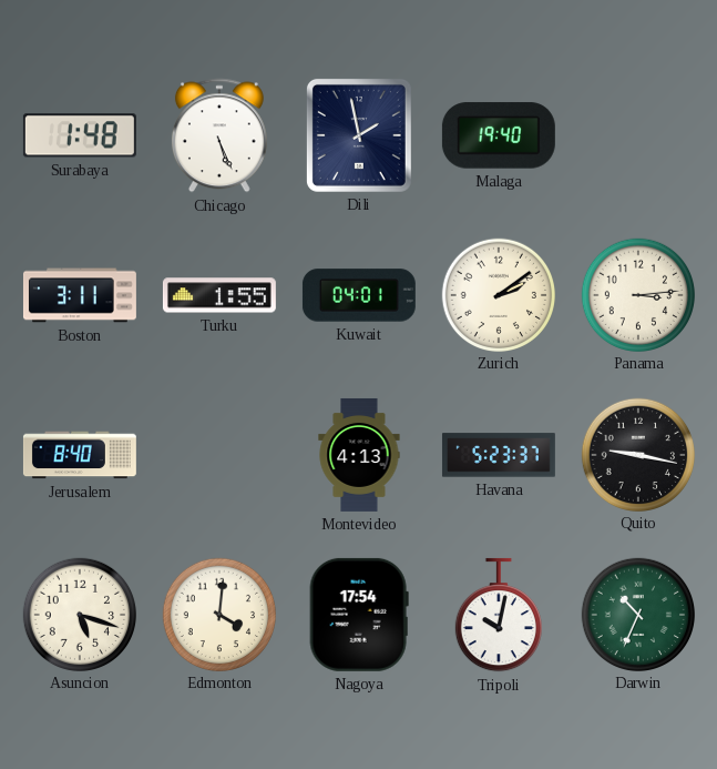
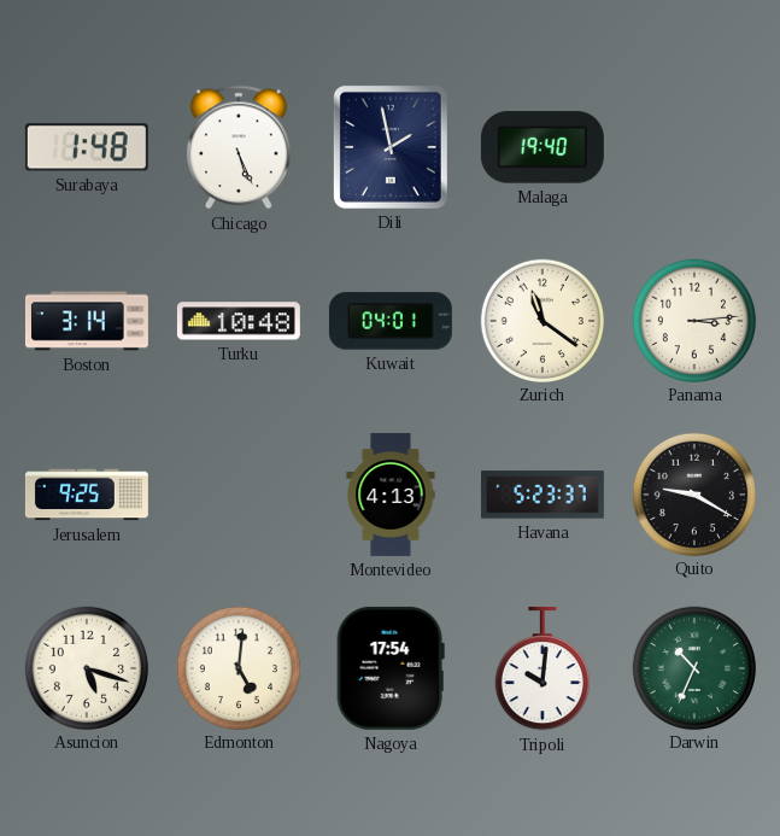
Boston: 3:11 -> 3:14 (87, 321)
Turku: 1:55 -> 10:48 (239, 321)
Zurich: 2:09 -> 11:21 (541, 320)
Jerusalem: 8:40 -> 9:25 (87, 495)
Quito: 9:17 -> 9:20 (693, 493)
Edmonton: 4:01 -> 5:01 (237, 667)
Tripoli: 10:02 -> 10:01 (543, 668)
